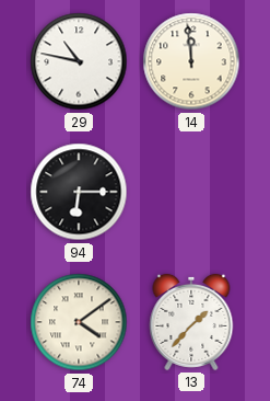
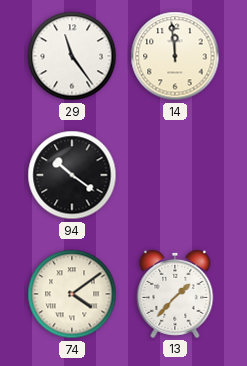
29: 10:47 -> 11:24 (72, 56)
94: 6:15 -> 10:21 (72, 175)
